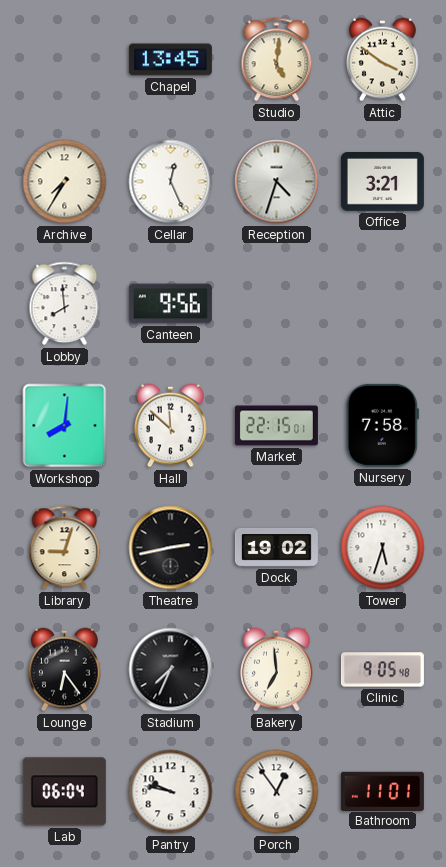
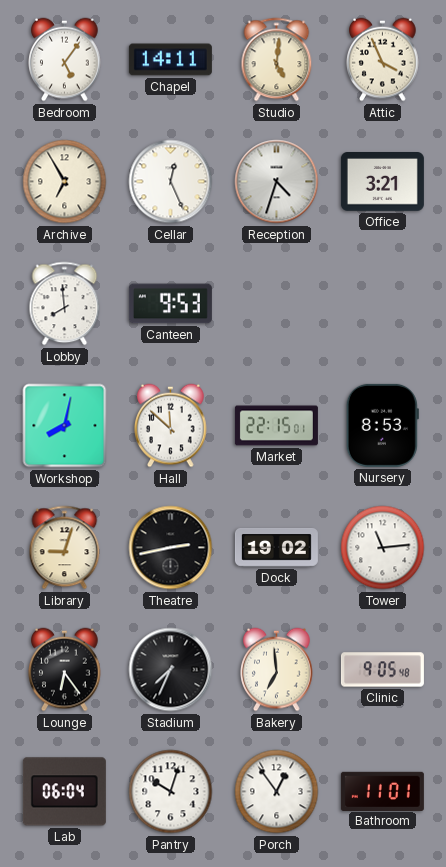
Bedroom: none -> 5:06 (65, 60)
Chapel: 13:45 -> 14:11 (170, 60)
Attic: 3:51 -> 3:56 (383, 60)
Archive: 7:35 -> 6:55 (65, 182)
Canteen: 9:56 -> 9:53 (170, 304)
Workshop: 8:01 -> 8:02 (65, 426)
Nursery: 7:58 -> 8:53 (382, 425)
Tower: 5:33 -> 11:14 (383, 548)
Pantry: 9:47 -> 10:03 (171, 792)
